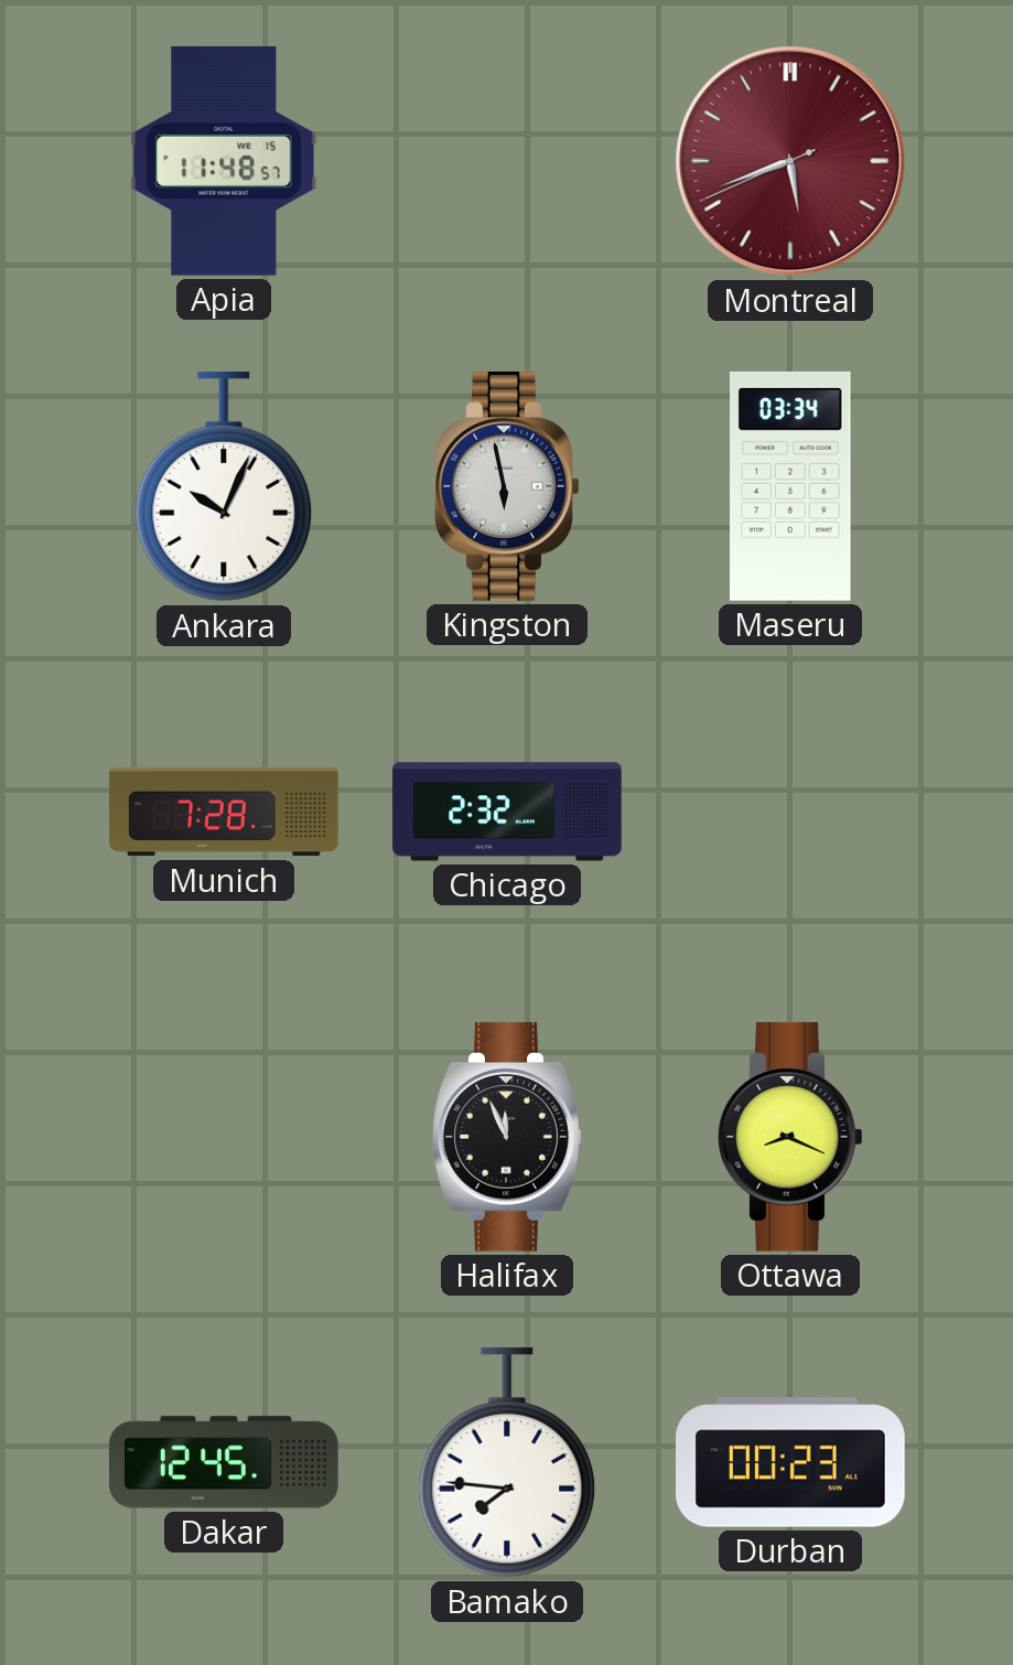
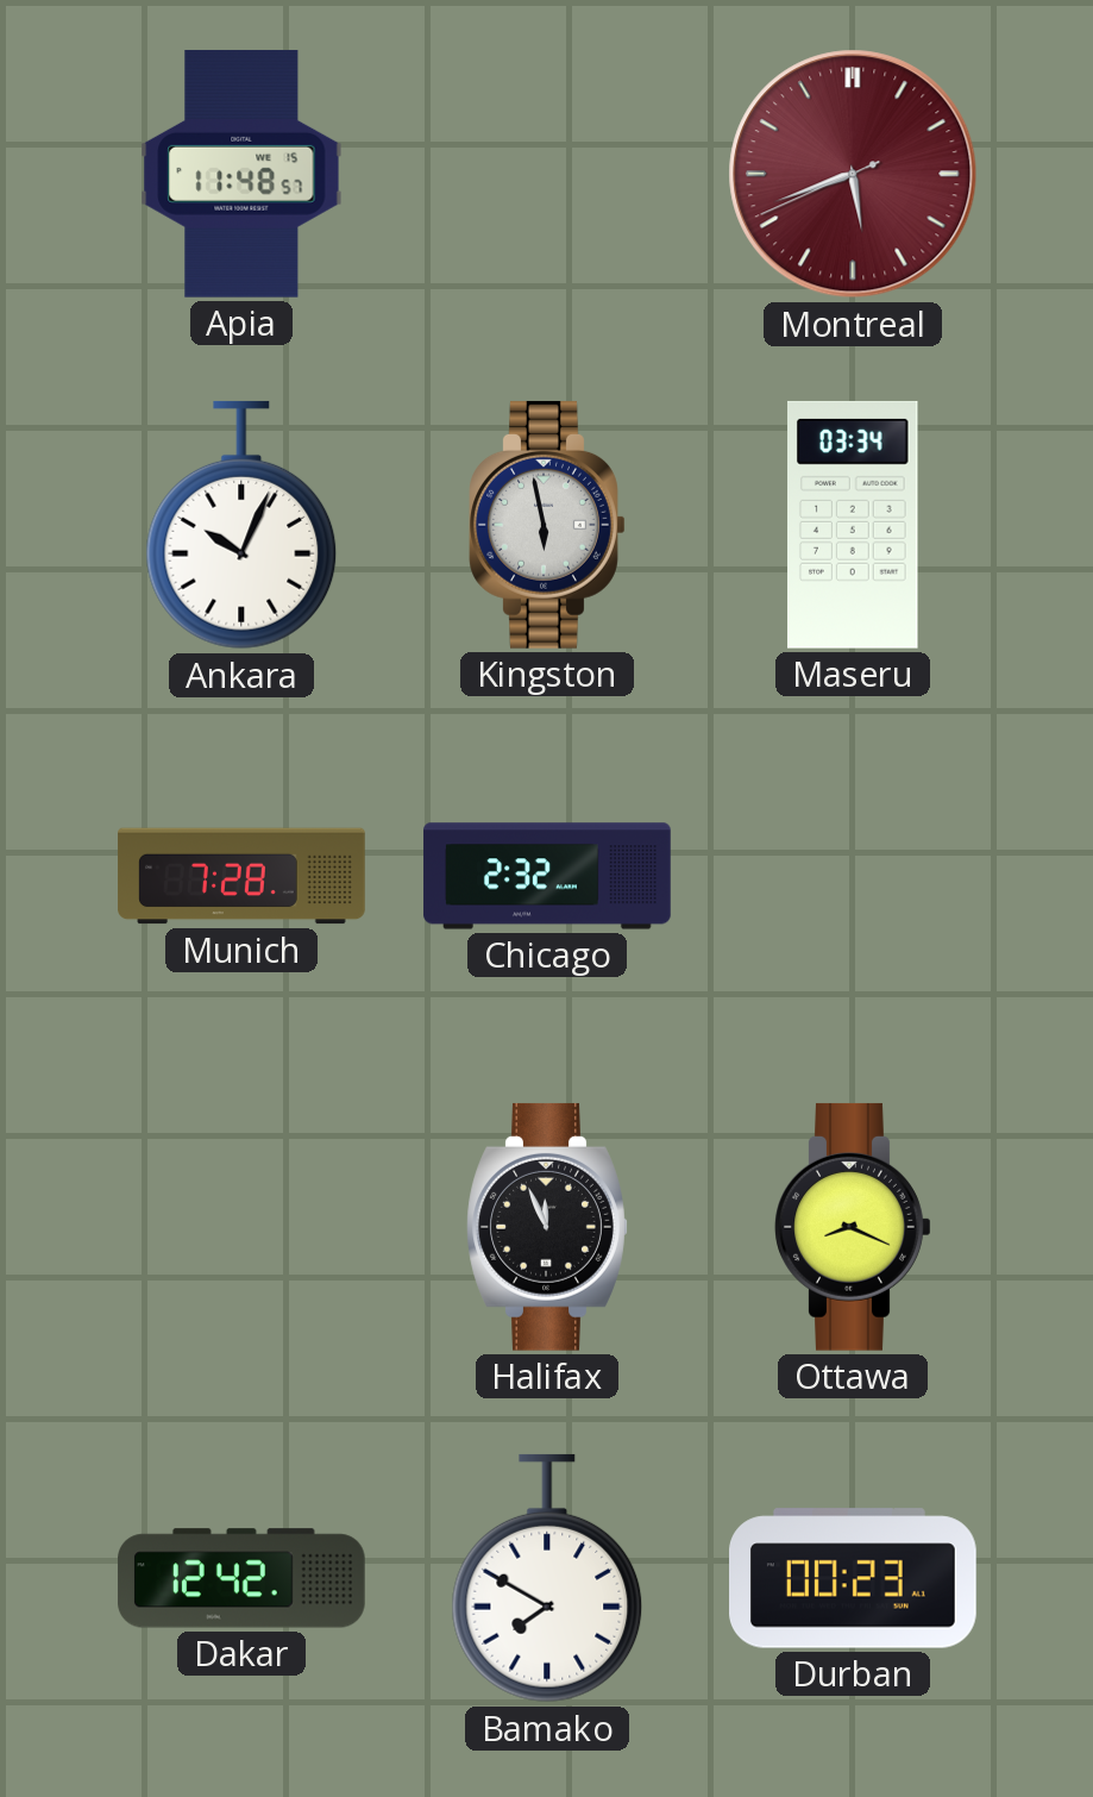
Dakar: 12:45 -> 12:42 (241, 1578)
Bamako: 7:46 -> 7:50 (547, 1578)
